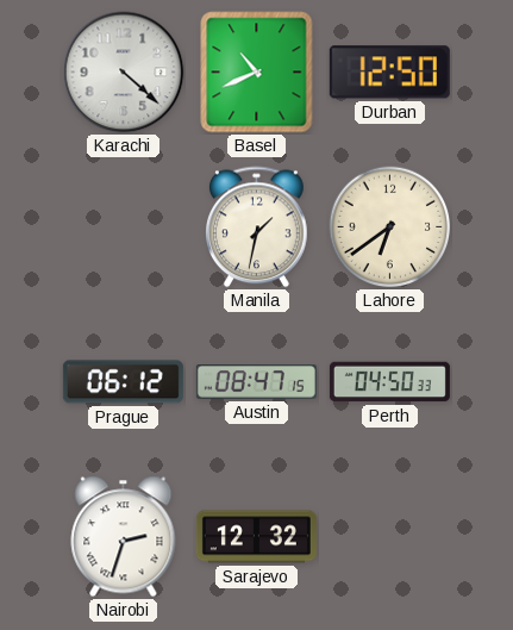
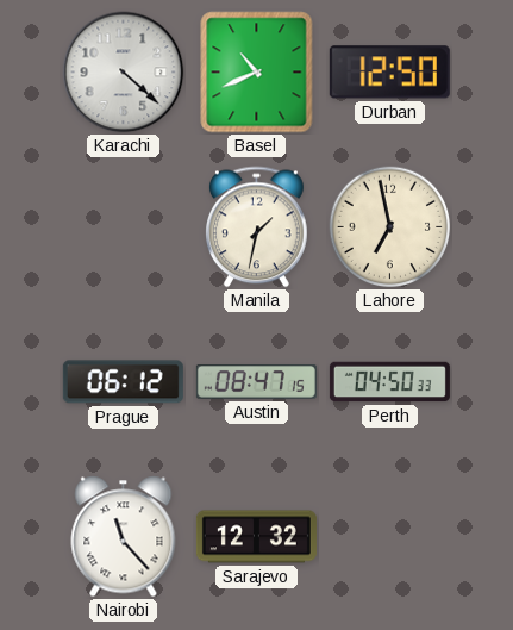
Lahore: 6:39 -> 6:58 (390, 227)
Nairobi: 2:33 -> 11:23 (124, 537)
